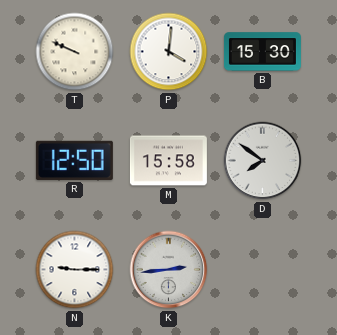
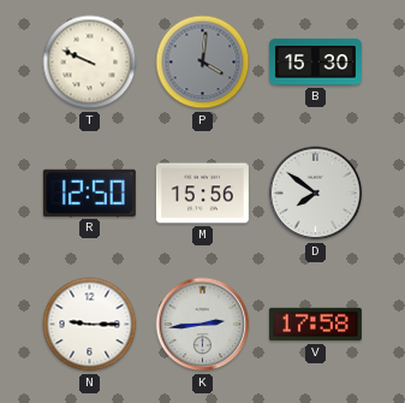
P dial: white -> grey (203, 63)
M: 15:58 -> 15:56 (202, 194)
V: none -> 17:58 (315, 325)
